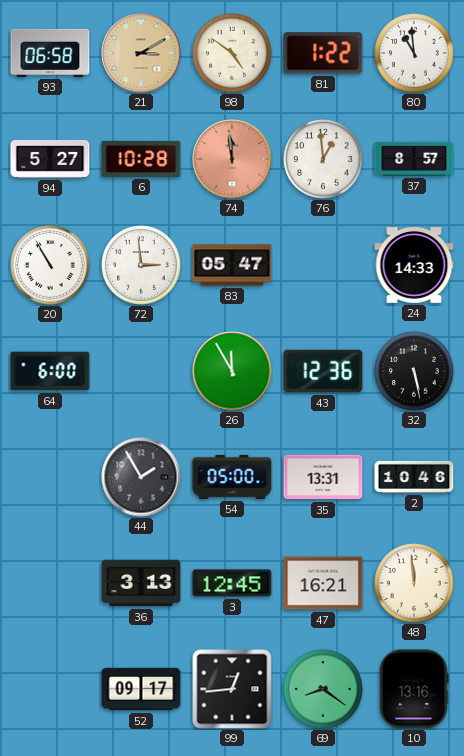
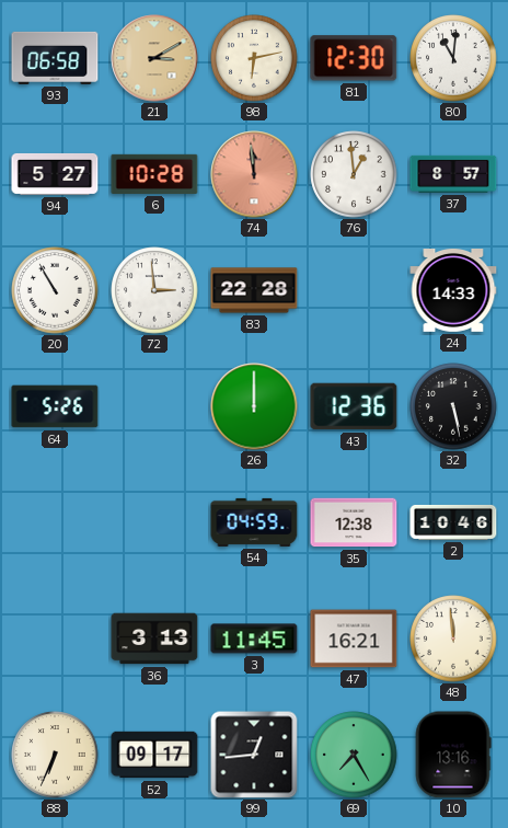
98: 4:51 -> 6:13 (254, 58)
81: 1:22 -> 12:30 (354, 58)
80: 10:59 -> 11:01 (453, 58)
83: 05:47 -> 22:28 (254, 290)
64: 6:00 -> 5:26 (55, 406)
26: 11:55 -> 12:00 (254, 406)
44: 1:55 -> none (141, 477)
54: 05:00 -> 04:59 (254, 522)
35: 13:31 -> 12:38 (354, 522)
3: 12:45 -> 11:45 (254, 639)
88: none -> 6:34 (55, 755)
69: 8:21 -> 7:25 (354, 755)
